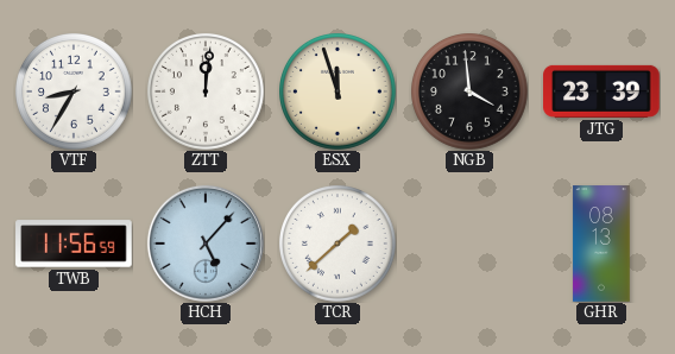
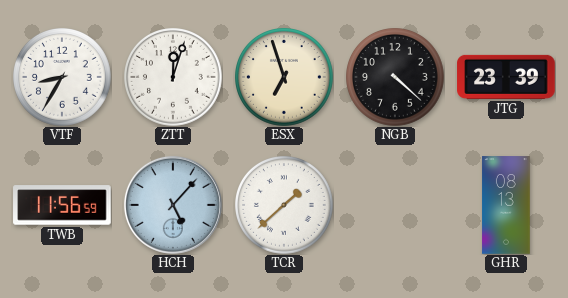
ZTT: 12:01 -> 12:03 (174, 78)
ESX: 11:57 -> 6:57 (285, 78)
NGB: 3:59 -> 4:22 (396, 78)
